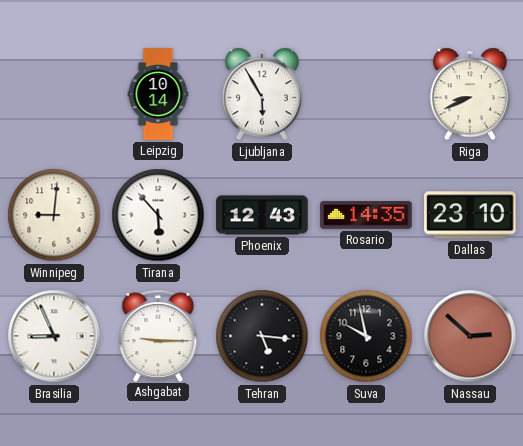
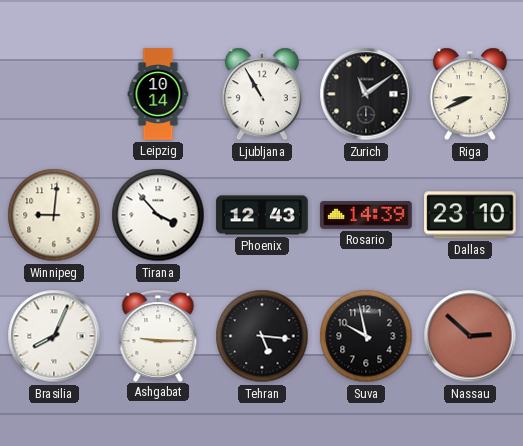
Ljubljana: 5:55 -> 10:55 (262, 94)
Zurich: none -> 11:09 (366, 94)
Tirana: 5:53 -> 3:53 (158, 215)
Rosario: 14:35 -> 14:39 (366, 215)
Brasilia: 8:56 -> 8:04 (54, 336)
